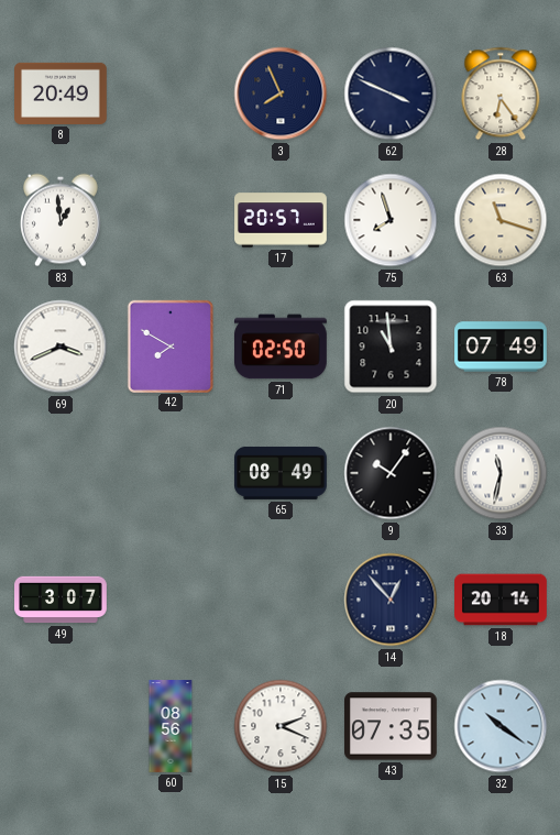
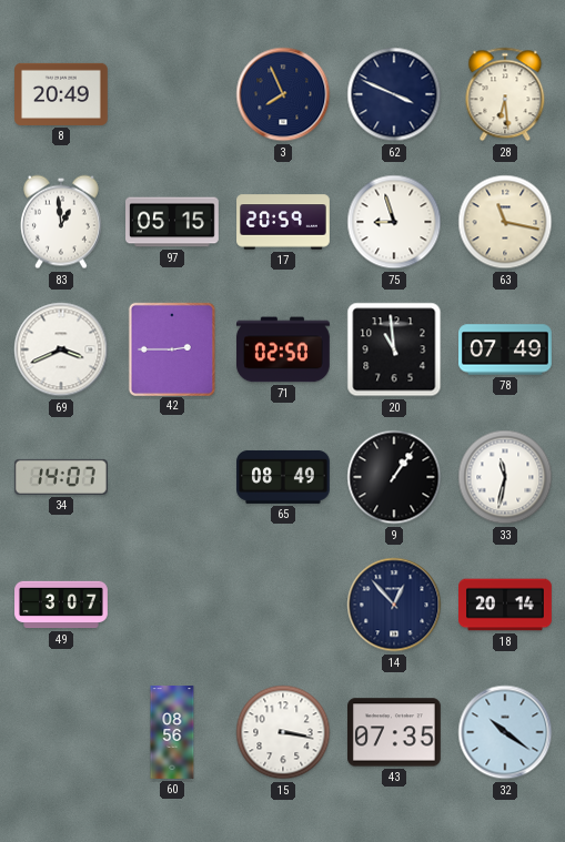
28: 6:24 -> 6:29 (505, 94)
97: none -> 05:15 (173, 222)
17: 20:57 -> 20:59 (283, 222)
75: 7:57 -> 8:57 (394, 222)
63: 11:18 -> 11:17 (505, 222)
42: 7:50 -> 2:45 (172, 348)
34: none -> 14:07 (61, 477)
9: 10:06 -> 1:06 (394, 477)
15: 2:19 -> 3:17 (283, 732)
